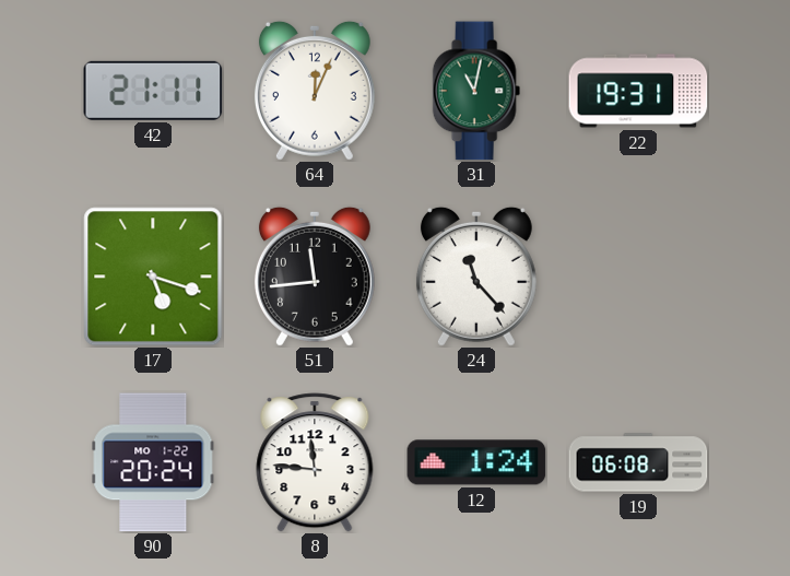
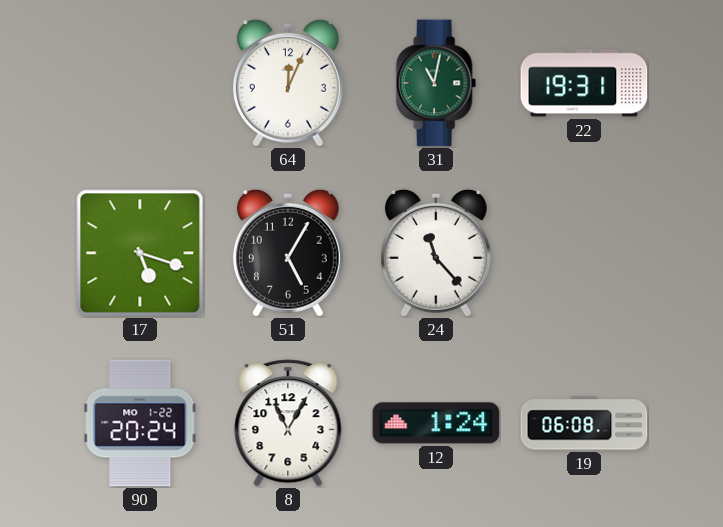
42: 21:11 -> none (153, 91)
51: 11:44 -> 5:05 (288, 253)
8: 11:46 -> 11:05 (288, 423)
